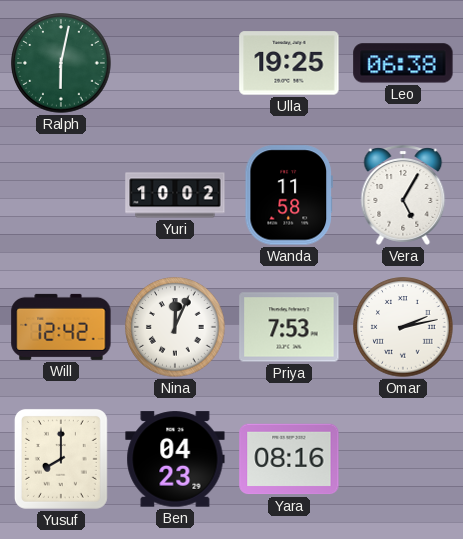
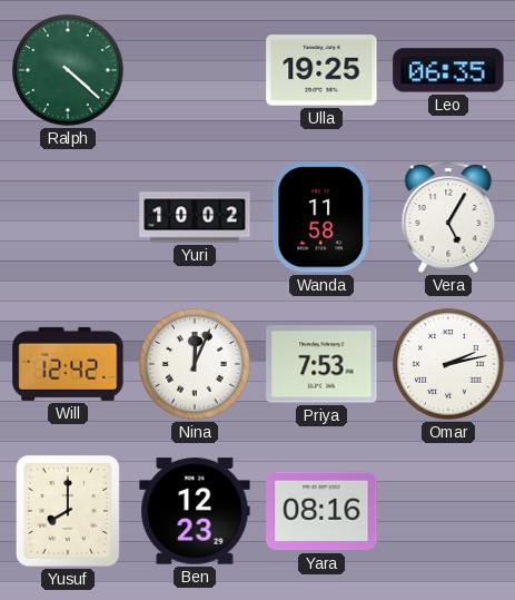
Ralph: 6:02 -> 4:22 (68, 70)
Leo: 06:38 -> 06:35 (448, 70)
Ben: 04:23 -> 12:23 (195, 511)
